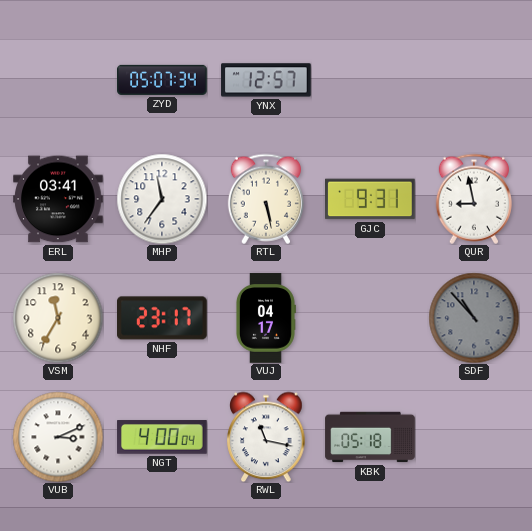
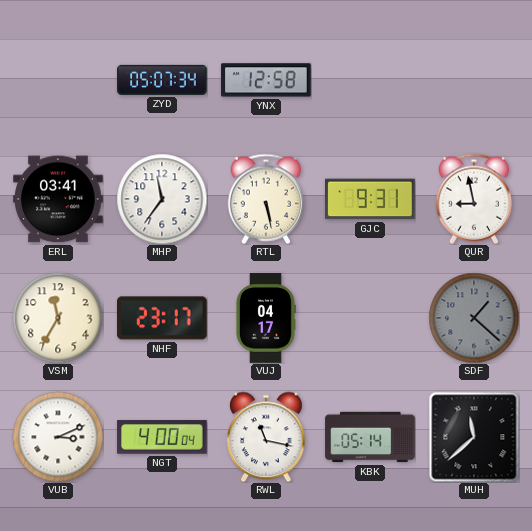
YNX: 12:57 -> 12:58 (266, 80)
SDF: 10:53 -> 1:22 (474, 318)
KBK: 05:18 -> 05:14 (370, 437)
MUH: none -> 11:38 (474, 437)
